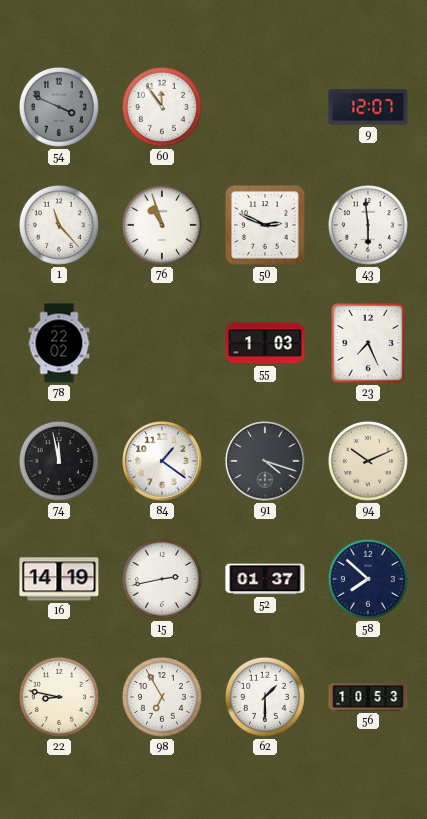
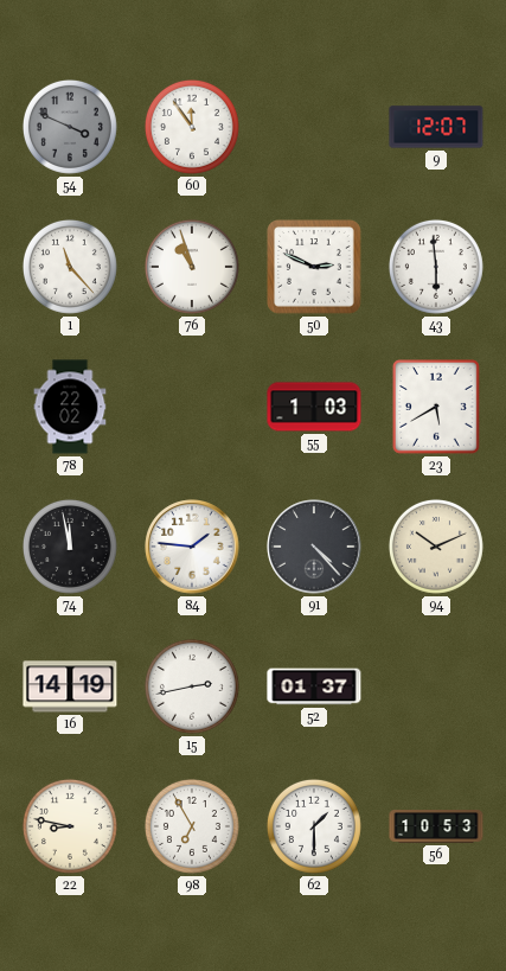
23: 7:26 -> 5:40 (436, 407)
84: 1:21 -> 1:46 (192, 547)
91: 4:18 -> 4:23 (314, 547)
58: 7:52 -> none (368, 579)
